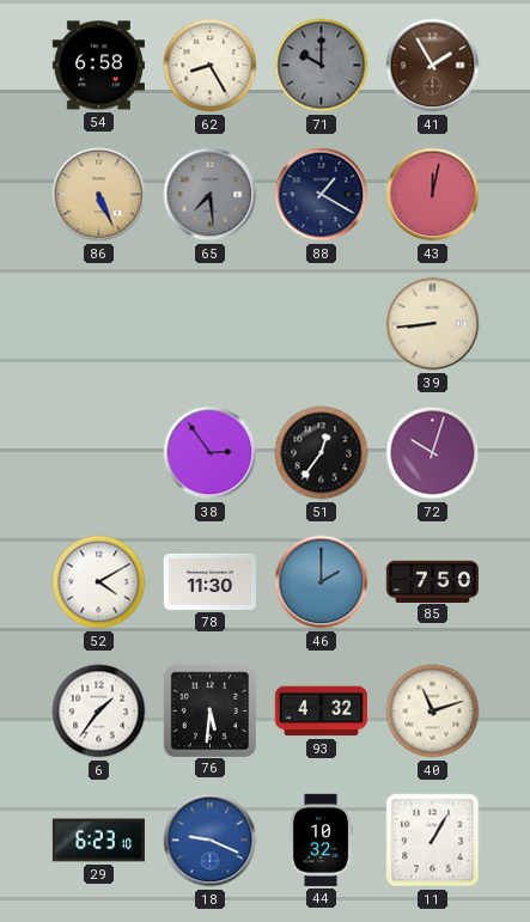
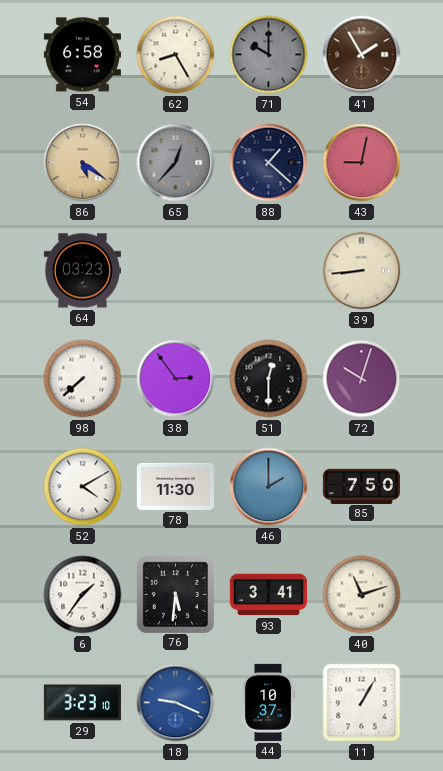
86: 5:26 -> 5:21 (83, 163)
65: 7:29 -> 12:37 (176, 163)
88: 1:20 -> 1:22 (269, 163)
43: 12:02 -> 9:02 (362, 163)
64: none -> 03:23 (82, 271)
98: none -> 7:38 (83, 379)
51: 12:36 -> 12:30 (269, 379)
93: 4:32 -> 3:41 (268, 595)
29: 6:23 -> 3:23 (82, 703)
44: 10:32 -> 10:37 (268, 702)
